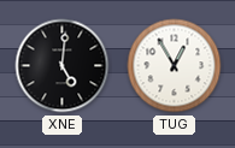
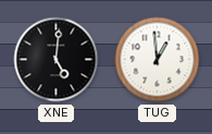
TUG: 12:55 -> 12:59 (158, 60)
